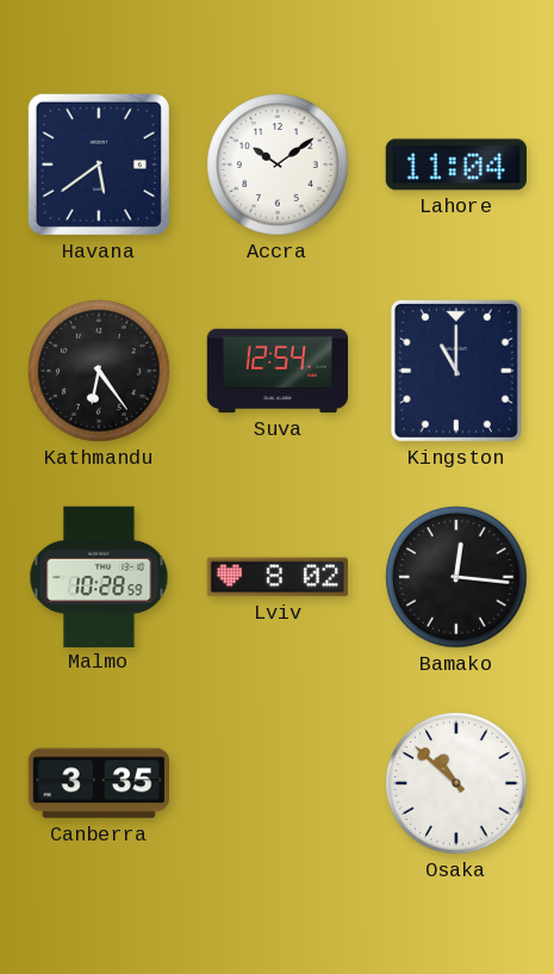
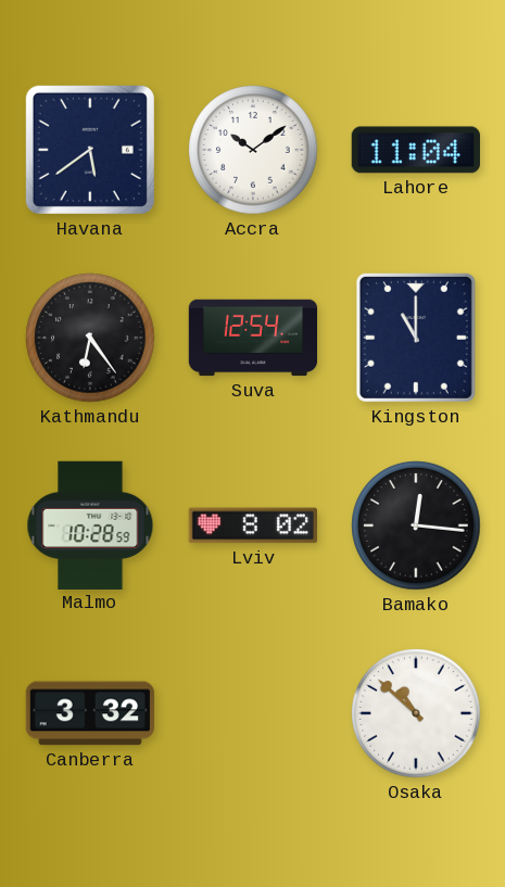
Canberra: 3:35 -> 3:32 (89, 713)
